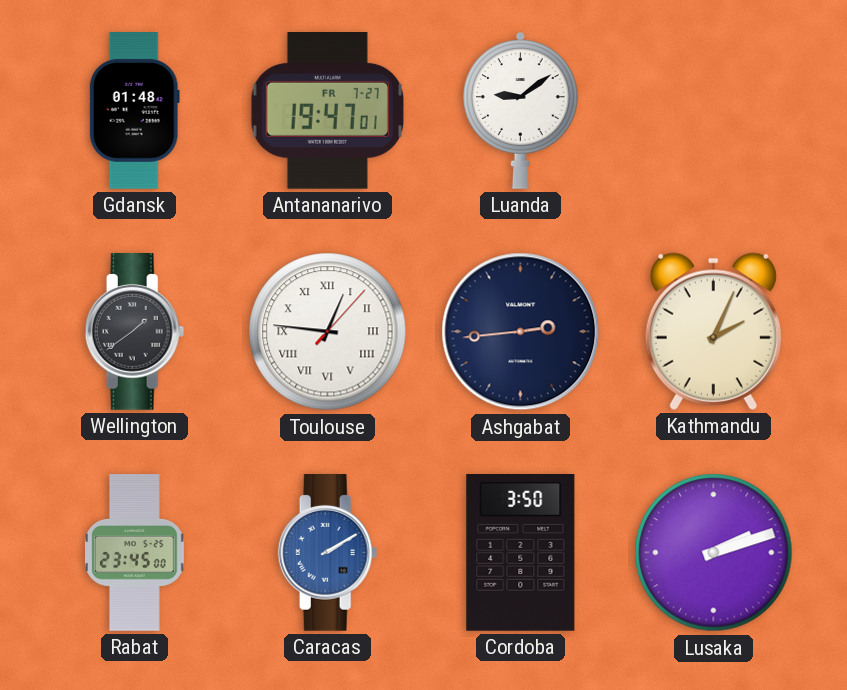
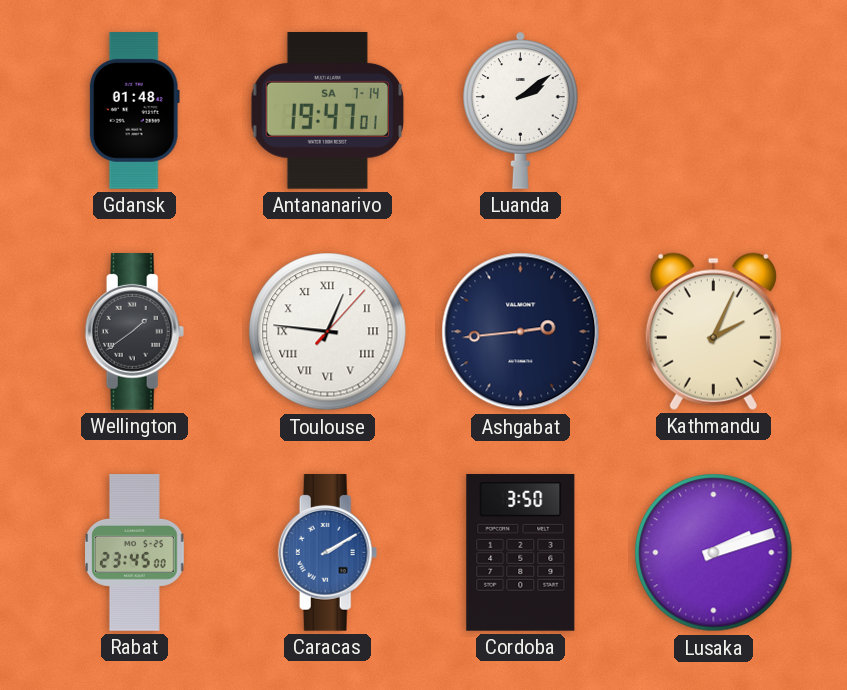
Antananarivo date: FR 7-27 -> SA 7-14 (327, 111)
Luanda: 9:09 -> 2:09 (521, 110)
